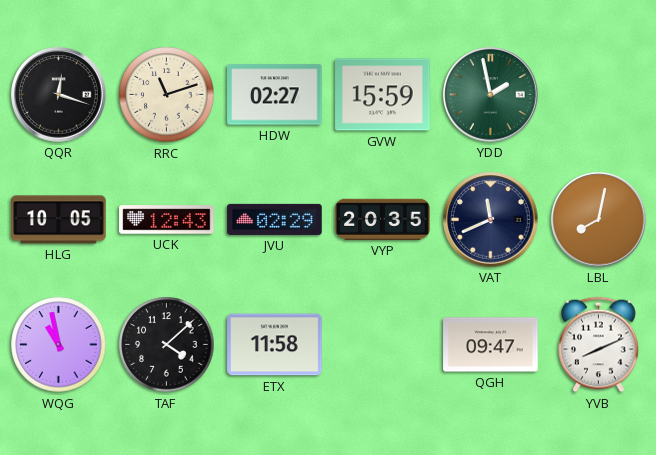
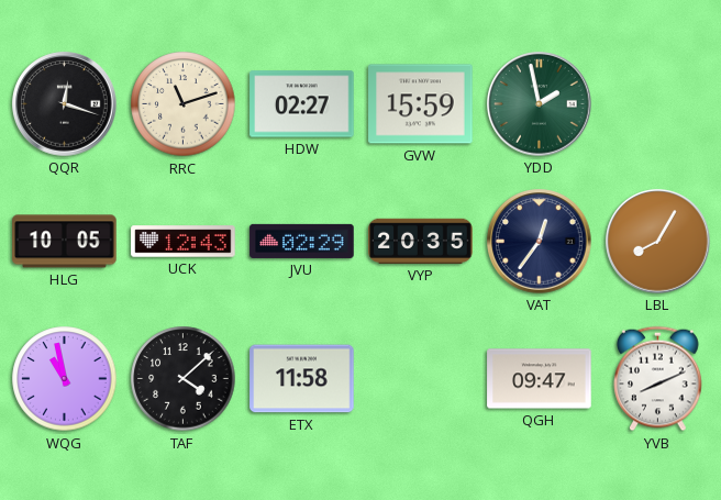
VAT: 11:41 -> 12:36 (540, 242)
LBL: 8:02 -> 8:05 (658, 242)
